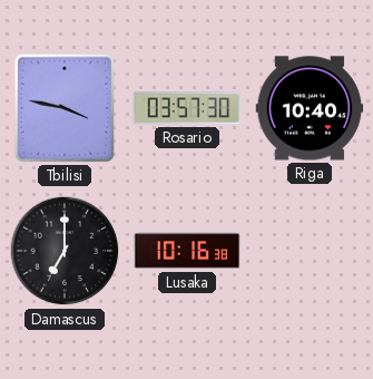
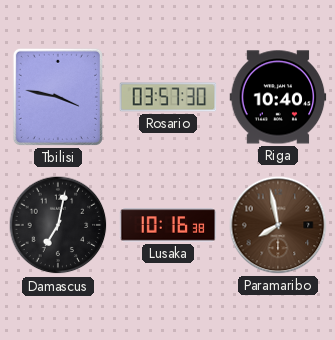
Damascus: 7:00 -> 7:02 (58, 225)
Paramaribo: none -> 7:58 (278, 225)
